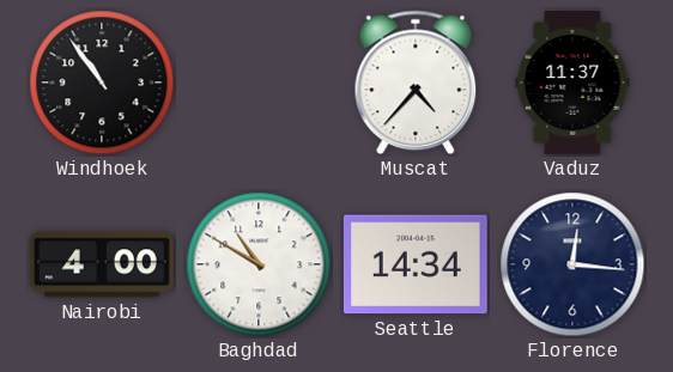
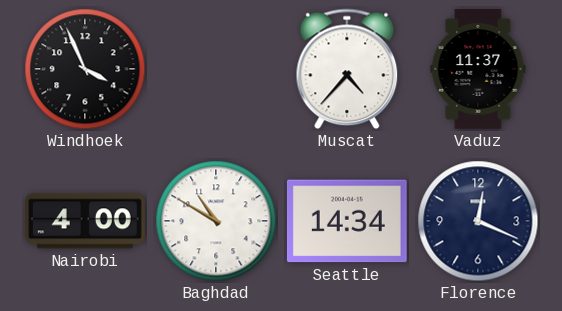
Windhoek: 10:54 -> 3:56 (85, 69)
Florence: 12:16 -> 12:19 (478, 221)
